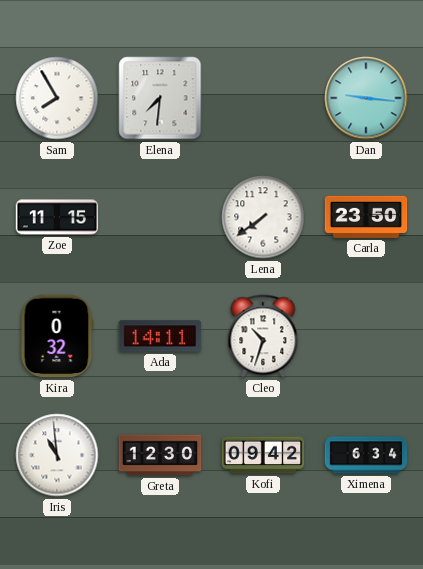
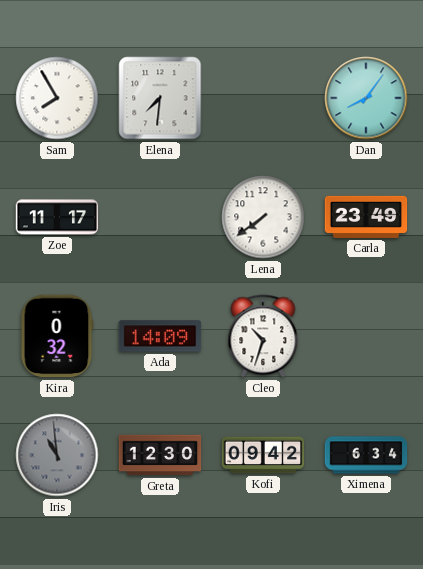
Dan: 9:16 -> 8:06 (366, 98)
Zoe: 11:15 -> 11:17 (57, 217)
Carla: 23:50 -> 23:49 (366, 217)
Ada: 14:11 -> 14:09 (160, 336)
Iris dial: white -> grey (57, 455)
